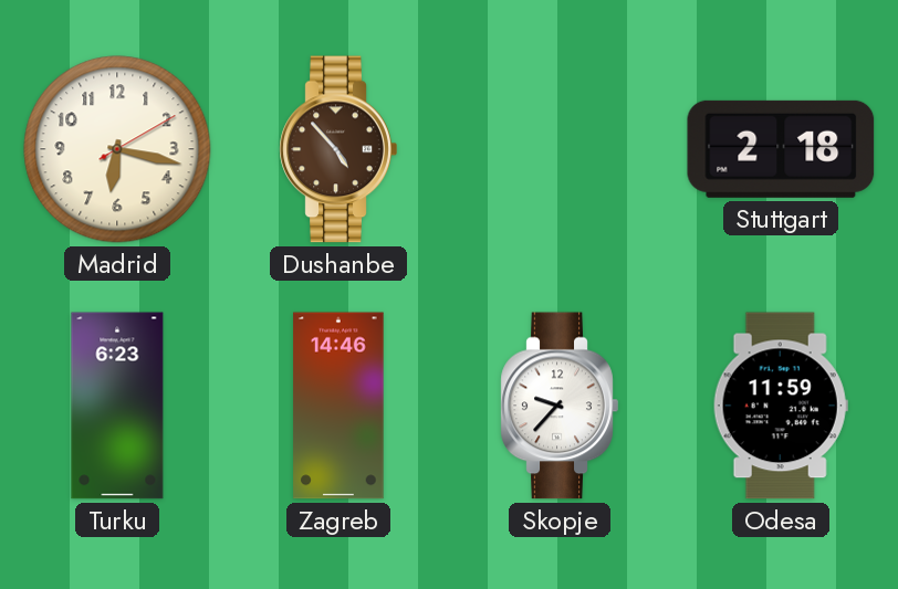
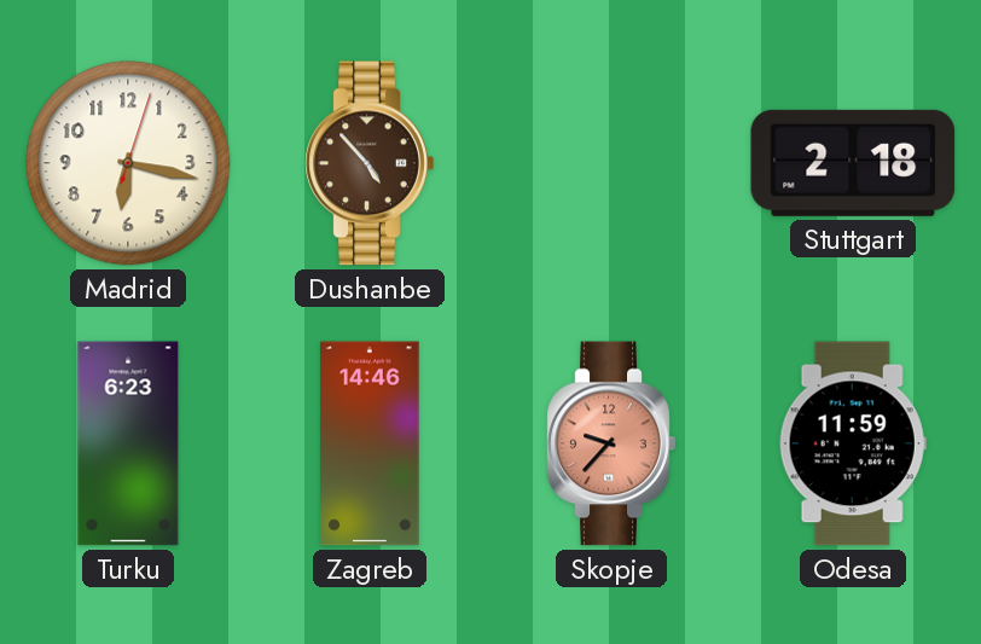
Madrid: 6:17:10 -> 6:17:03 (128, 163)
Skopje dial: white -> salmon (611, 443)
